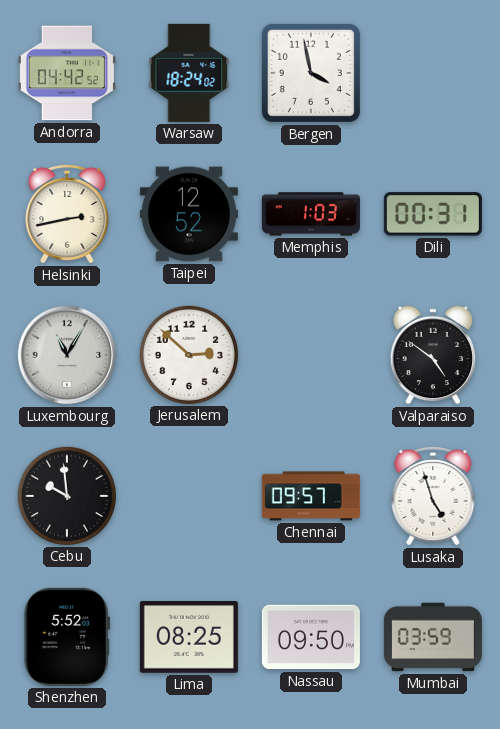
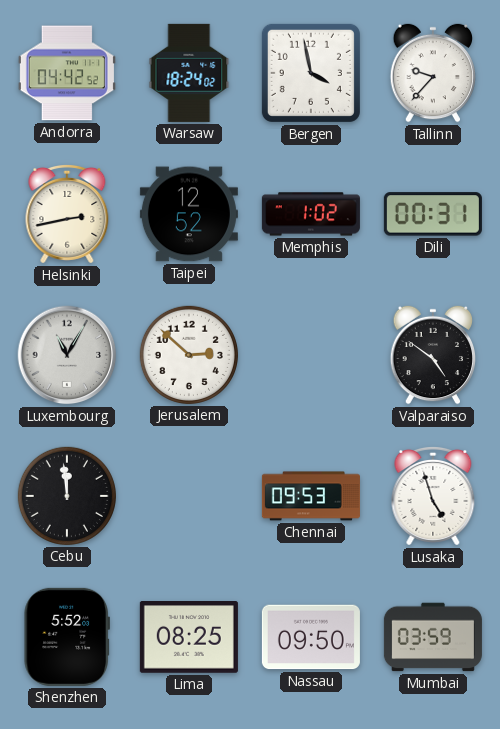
Tallinn: none -> 9:37 (432, 73)
Memphis: 1:03 -> 1:02 (311, 214)
Cebu: 9:59 -> 11:59 (67, 496)
Chennai: 09:57 -> 09:53 (311, 496)
